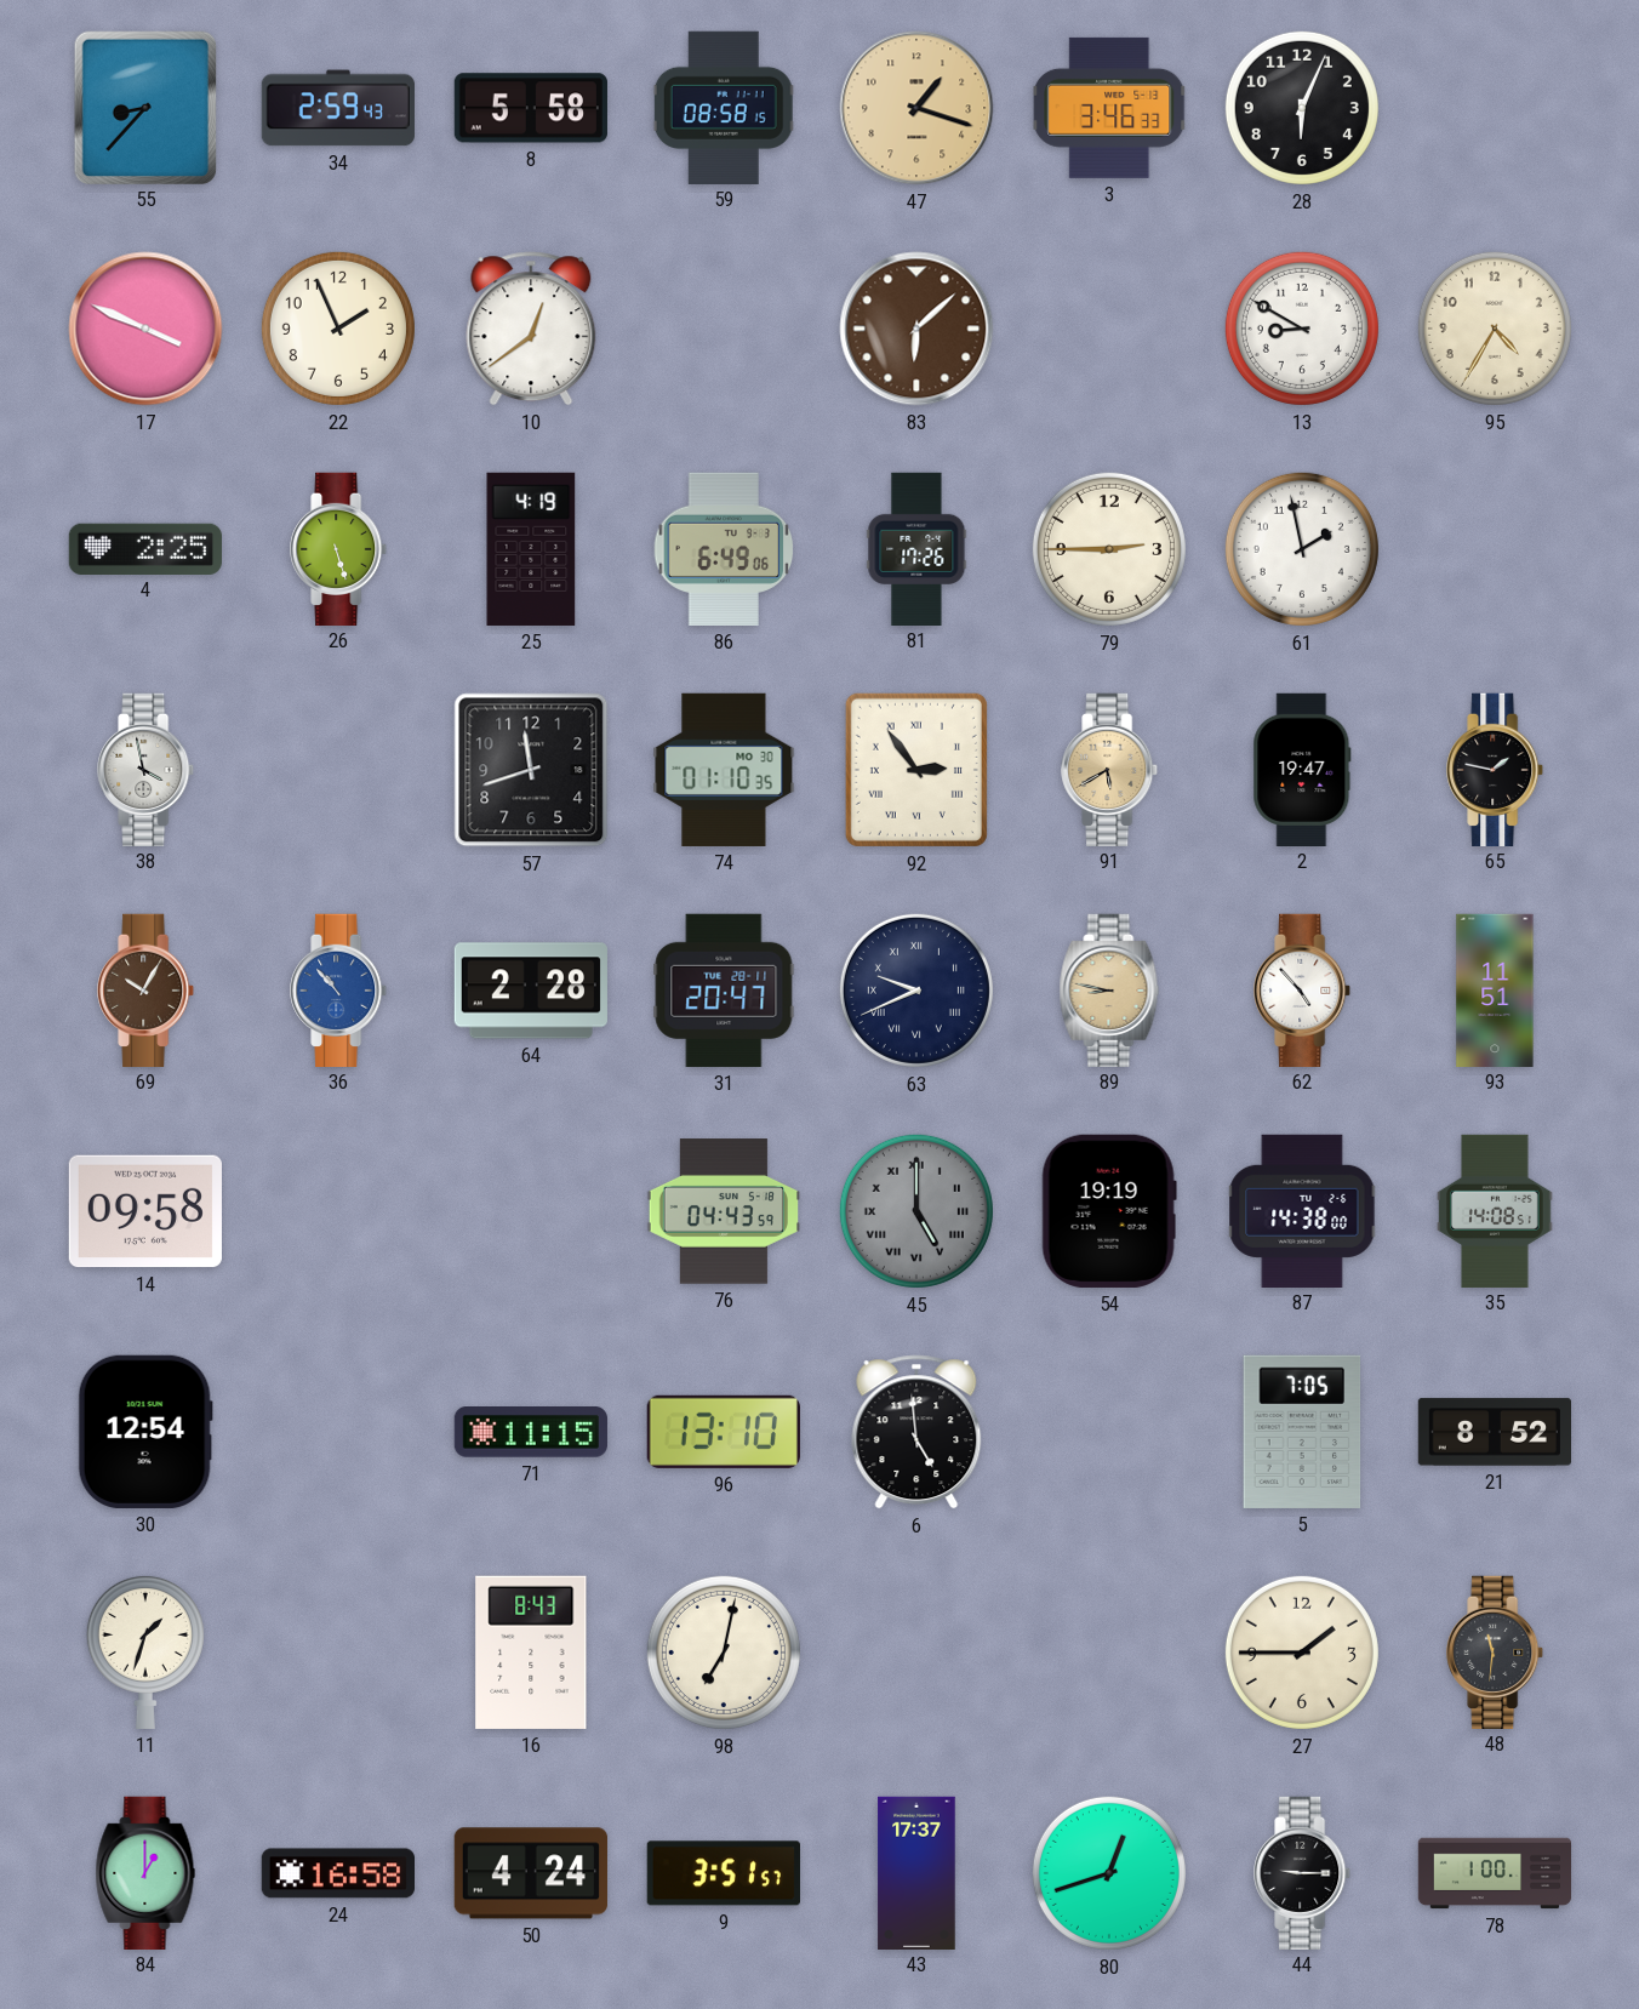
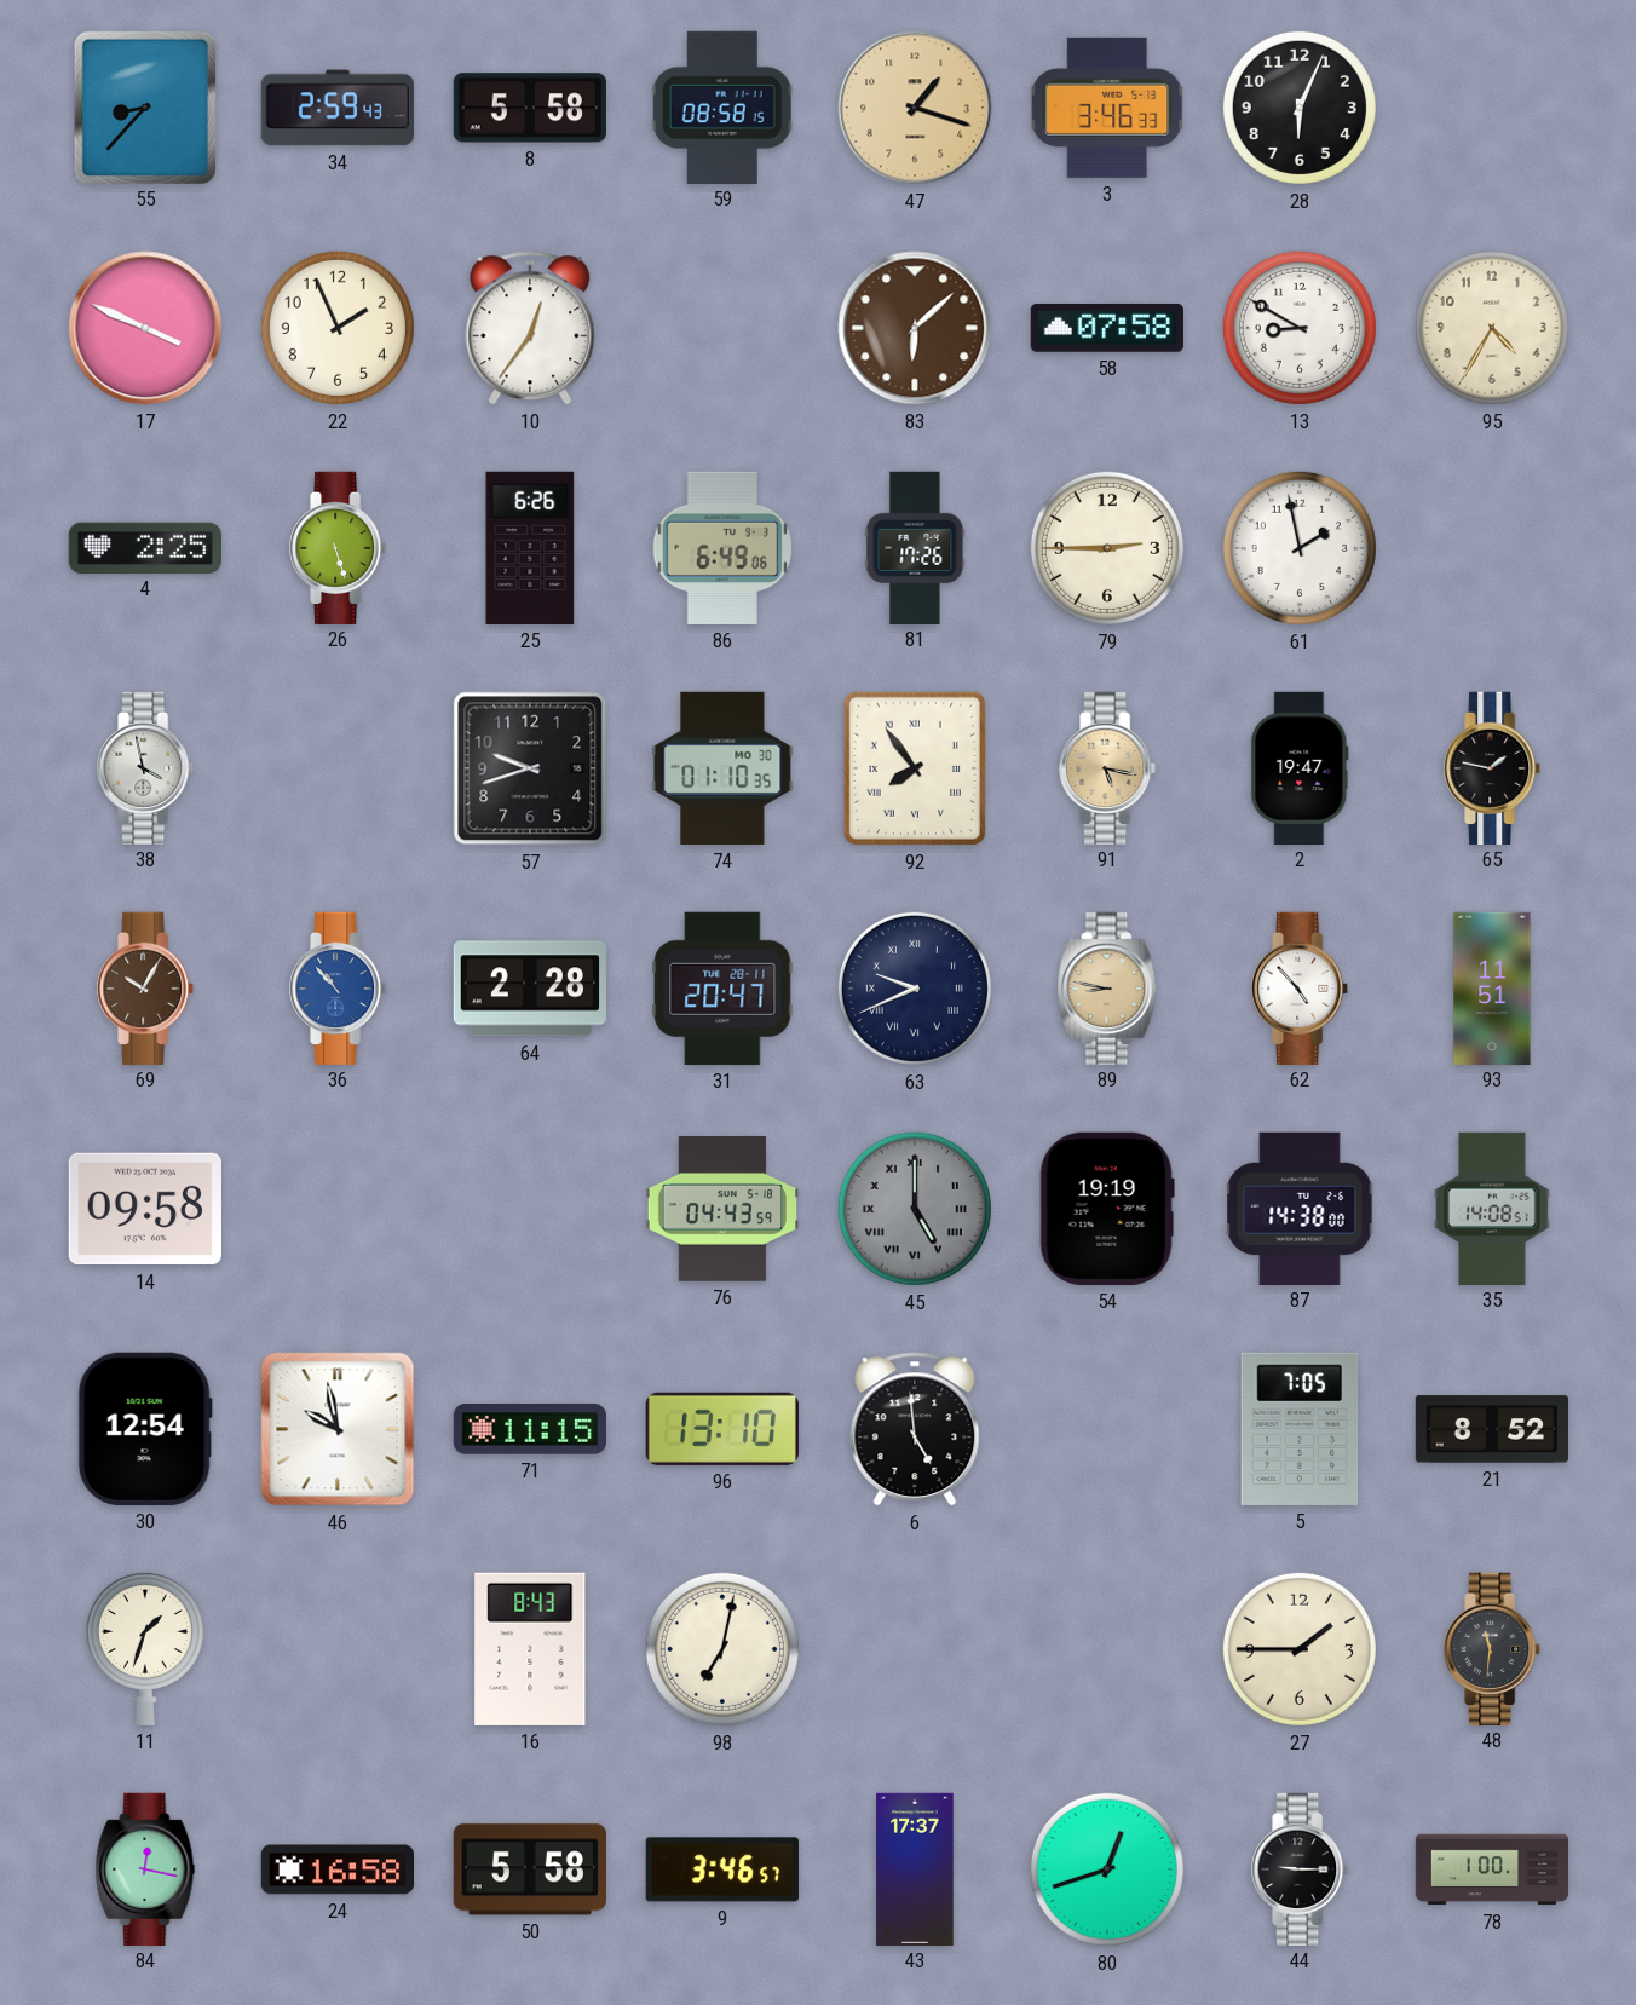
10: 12:39 -> 12:36 (530, 328)
58: none -> 07:58 (1107, 328)
25: 4:19 -> 6:26 (530, 548)
57: 11:42 -> 9:42 (530, 768)
92: 2:54 -> 7:54 (915, 768)
91: 5:40 -> 5:17 (1108, 767)
46: none -> 9:58 (338, 1429)
84: 1:00 -> 12:17 (145, 1868)
50: 4:24 -> 5:58 (530, 1869)
9: 3:51 -> 3:46 (722, 1869)
